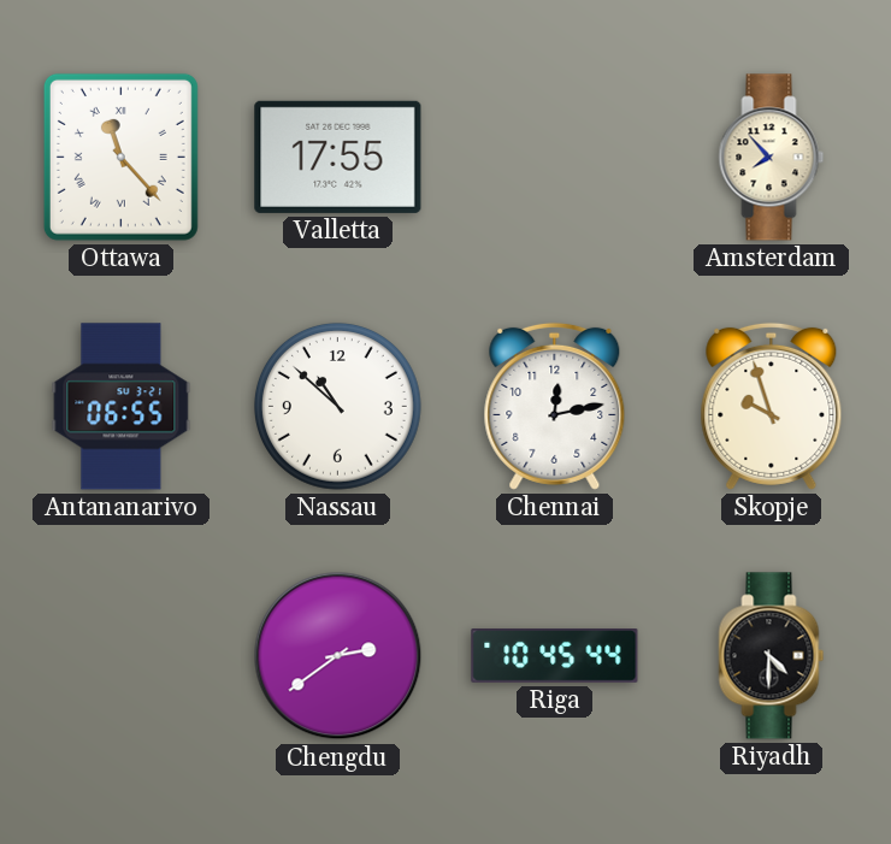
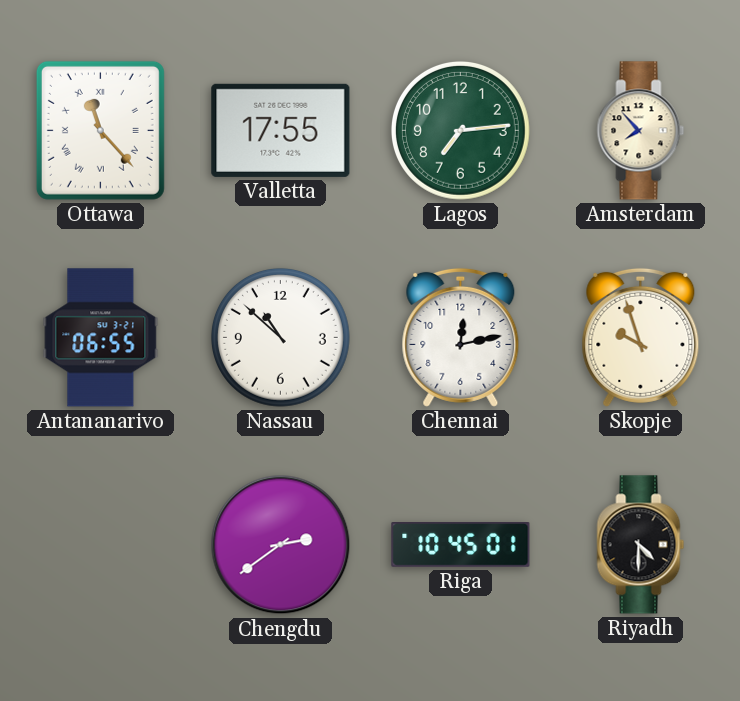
Lagos: none -> 7:14 (461, 131)
Riga: 10:45:44 -> 10:45:01 (461, 545)
